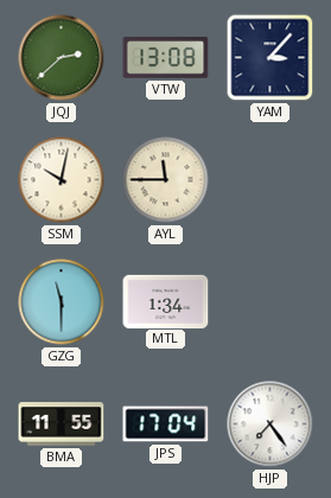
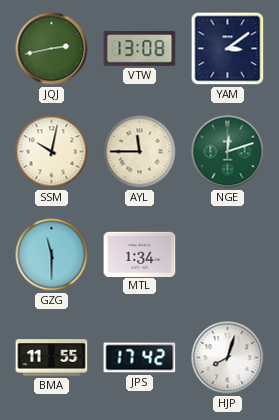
JQJ: 2:38 -> 2:43 (52, 49)
YAM: 3:07 -> 3:09 (228, 49)
NGE: none -> 12:12 (228, 152)
JPS: 17:04 -> 17:42 (140, 358)
HJP: 7:24 -> 8:03 (228, 358)
